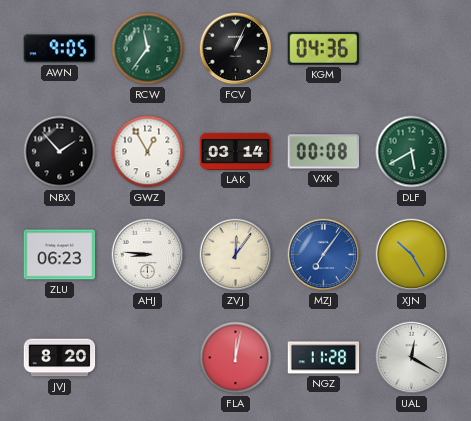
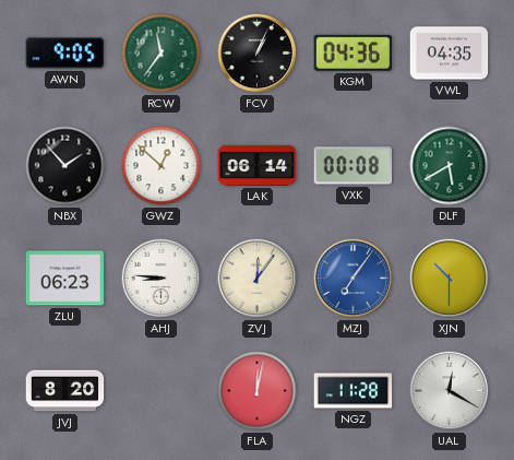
VWL: none -> 04:35 (450, 54)
GWZ: 12:55 -> 12:52 (162, 166)
LAK: 03:14 -> 06:14 (258, 165)
XJN: 10:25 -> 10:30 (450, 279)
